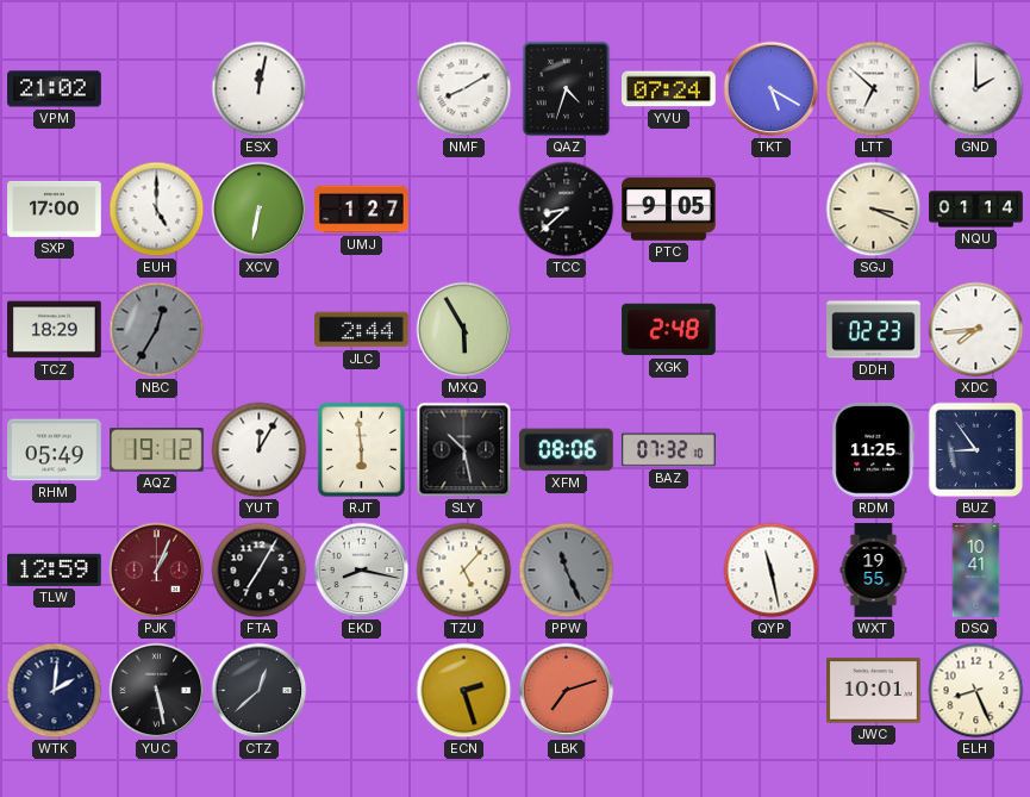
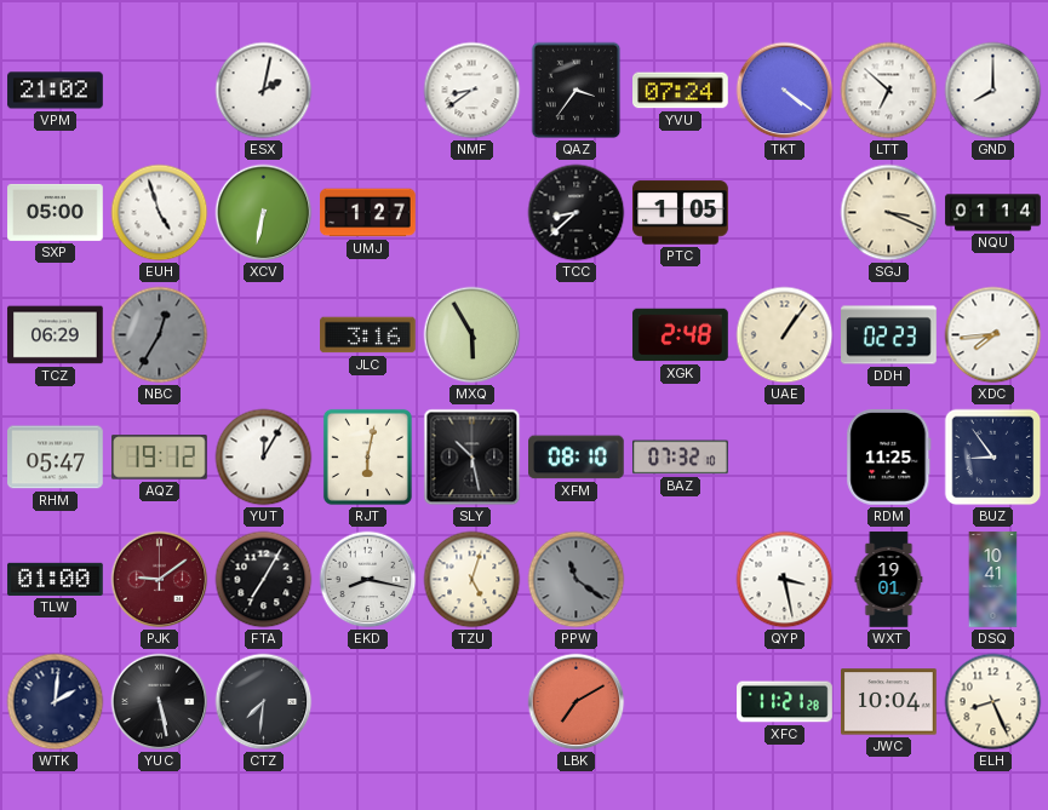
ESX: 12:02 -> 2:02 (264, 91)
NMF: 8:10 -> 8:39 (473, 91)
QAZ: 4:33 -> 3:36 (577, 91)
TKT: 5:20 -> 4:21 (785, 91)
GND: 2:00 -> 8:00 (993, 91)
SXP: 17:00 -> 05:00 (56, 212)
EUH: 5:00 -> 4:57 (160, 213)
PTC: 9:05 -> 1:05 (681, 213)
TCZ: 18:29 -> 06:29 (56, 335)
JLC: 2:44 -> 3:16 (368, 335)
UAE: none -> 1:06 (785, 335)
RHM: 05:49 -> 05:47 (56, 458)
RJT: 5:59 -> 6:02 (367, 456)
XFM: 08:06 -> 08:10 (577, 458)
TLW: 12:59 -> 01:00 (56, 579)
PJK: 1:04 -> 9:09 (160, 580)
TZU: 5:07 -> 5:03 (473, 580)
PPW: 11:26 -> 11:21 (577, 580)
QYP: 11:28 -> 3:28 (785, 580)
WXT: 19:55 -> 19:01 (889, 580)
CTZ: 12:38 -> 7:31 (264, 702)
ECN: 2:27 -> none (464, 691)
LBK: 7:12 -> 7:10 (577, 702)
XFC: none -> 11:21 (785, 702)
JWC: 10:01 -> 10:04 (889, 702)
